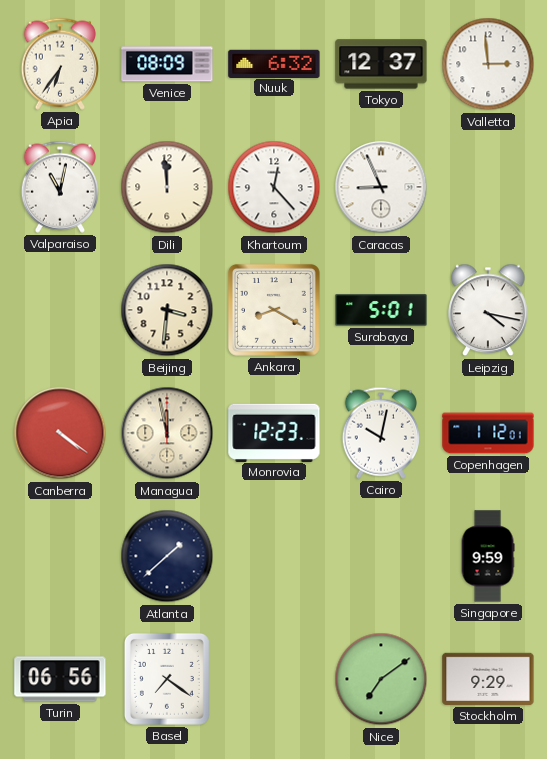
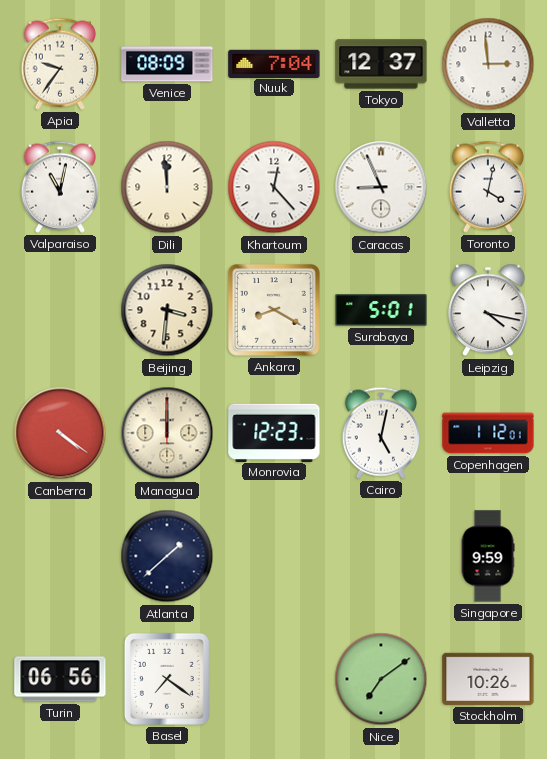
Apia: 6:36 -> 9:36 (59, 64)
Nuuk: 6:32 -> 7:04 (274, 63)
Toronto: none -> 4:02 (487, 187)
Managua: 11:58 -> 12:00 (167, 433)
Cairo: 10:02 -> 5:02 (380, 433)
Stockholm: 9:29 -> 10:26 (488, 679)
